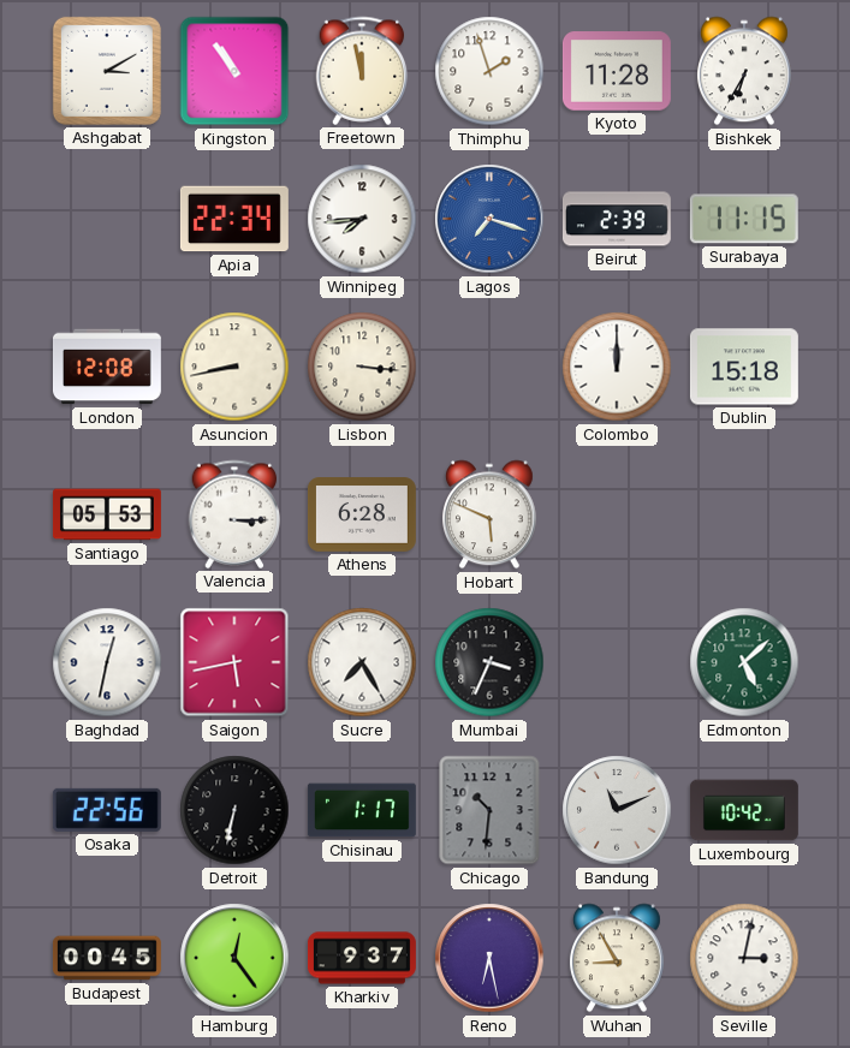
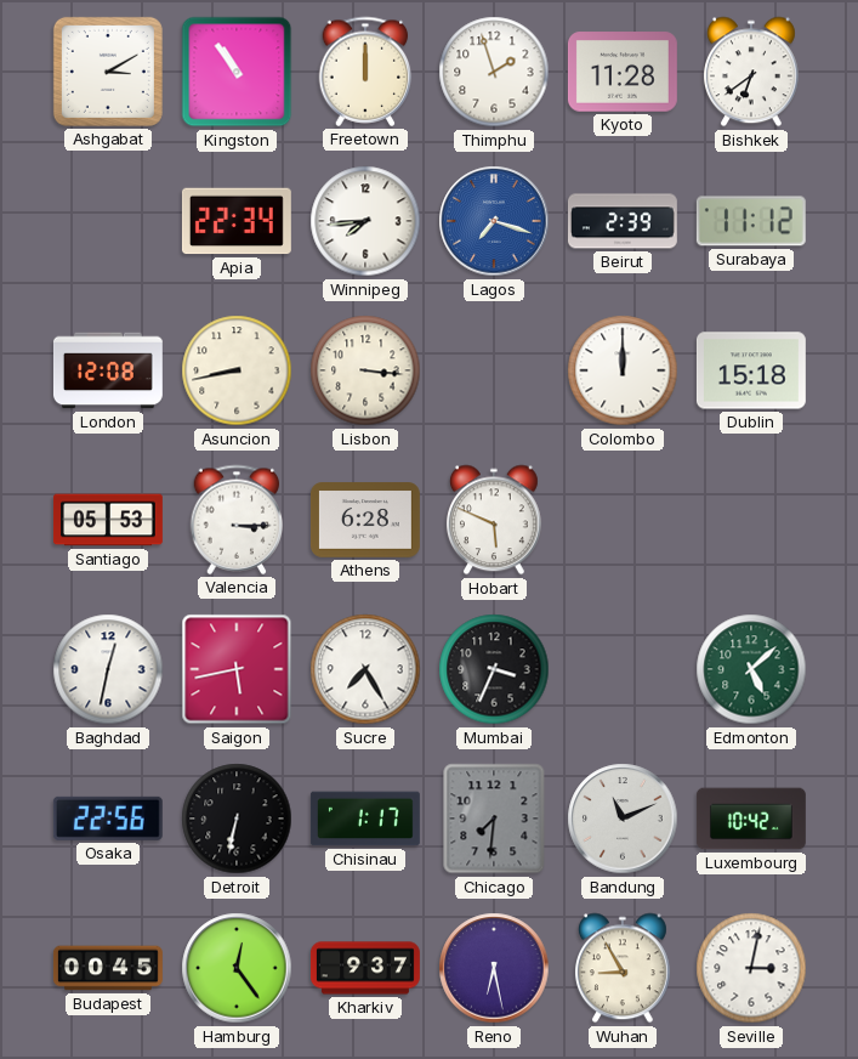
Freetown: 11:58 -> 12:00 (365, 72)
Bishkek: 6:35 -> 6:39 (751, 72)
Surabaya: 11:15 -> 11:12 (751, 221)
Chicago: 10:31 -> 7:31 (494, 819)
